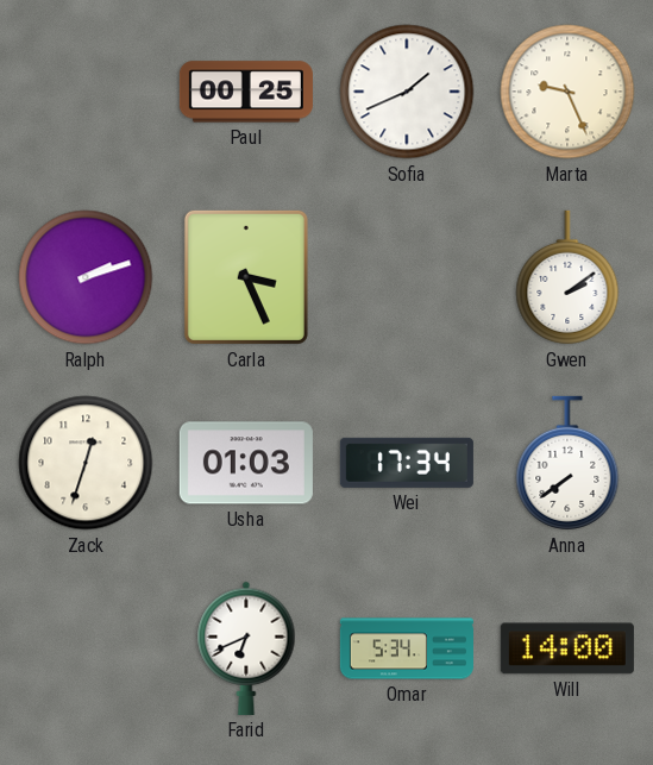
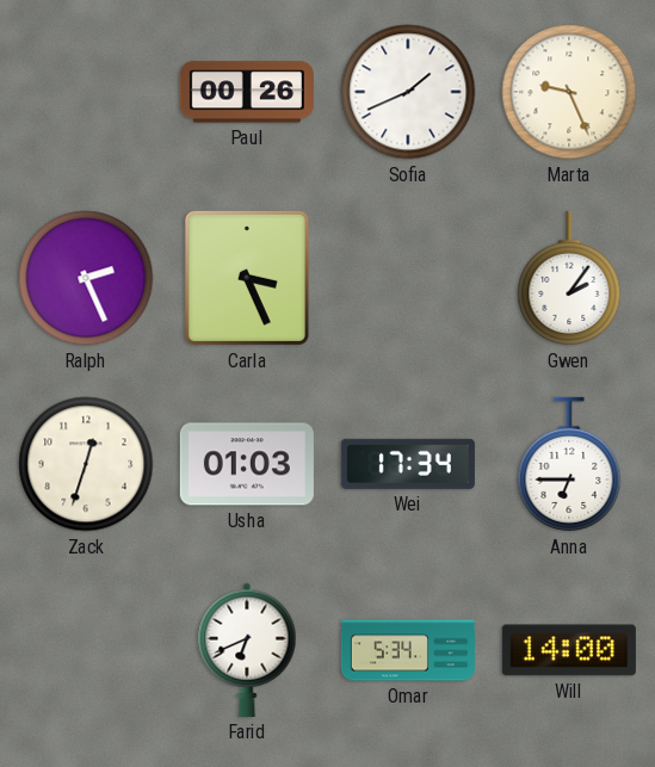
Paul: 00:25 -> 00:26 (247, 92)
Ralph: 2:12 -> 2:26 (86, 278)
Gwen: 2:09 -> 2:06 (569, 278)
Anna: 7:39 -> 6:45 (569, 464)
